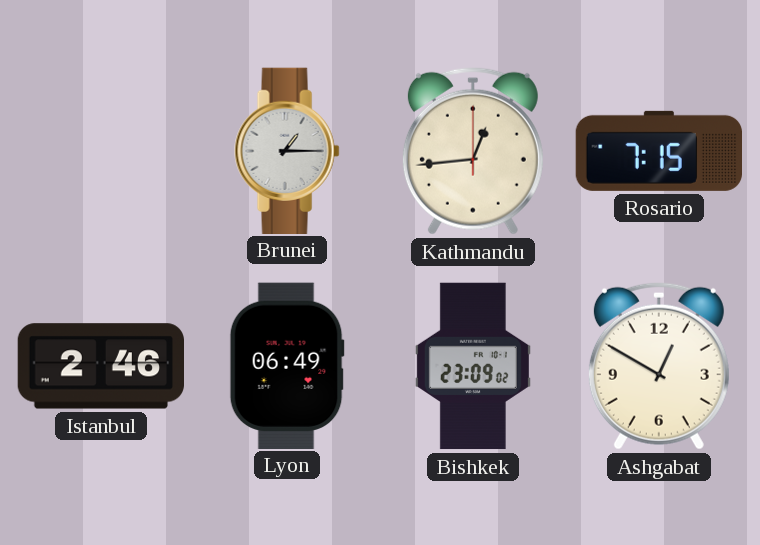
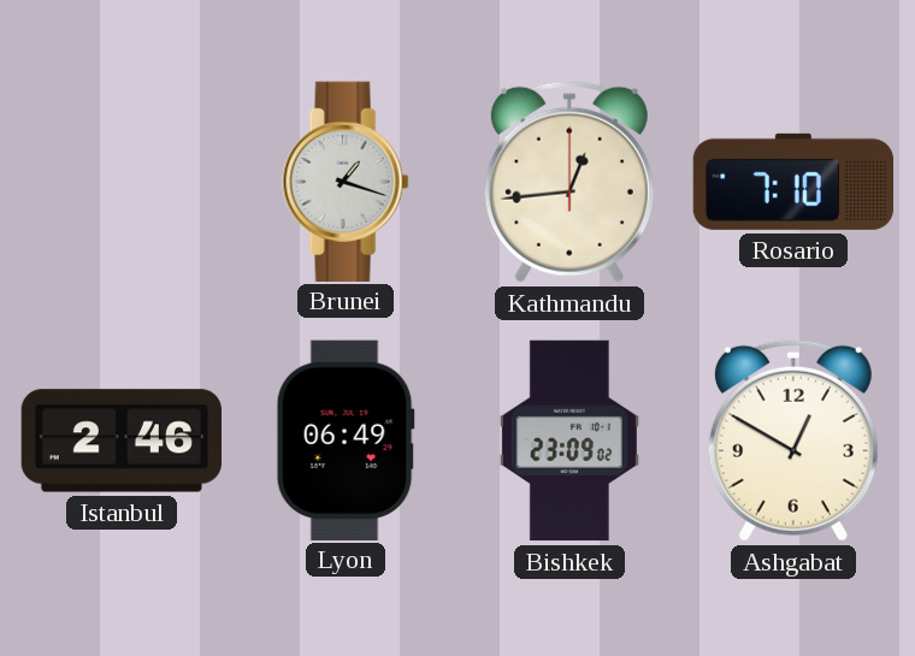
Brunei: 1:15 -> 1:18 (346, 181)
Rosario: 7:15 -> 7:10 (792, 182)
